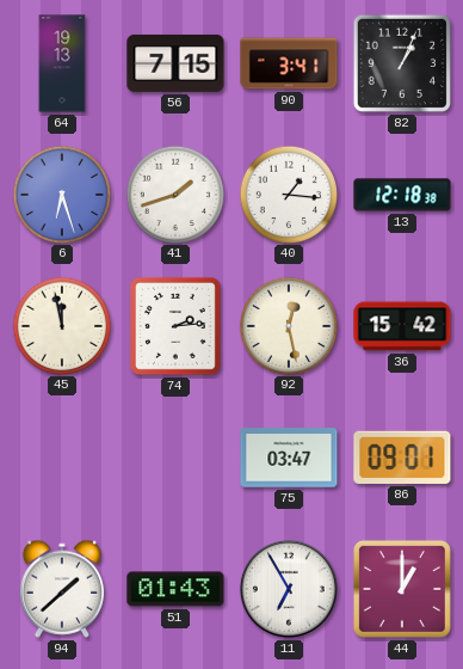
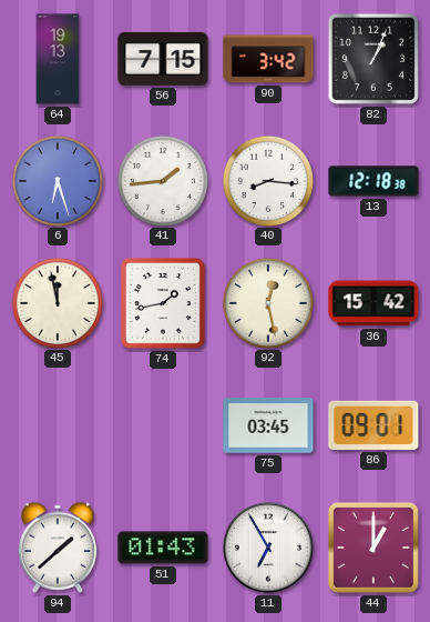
90: 3:41 -> 3:42 (268, 59)
41: 1:42 -> 1:44 (162, 180)
40: 1:16 -> 8:16 (267, 180)
74: 2:14 -> 1:43 (163, 303)
75: 03:47 -> 03:45 (268, 425)
